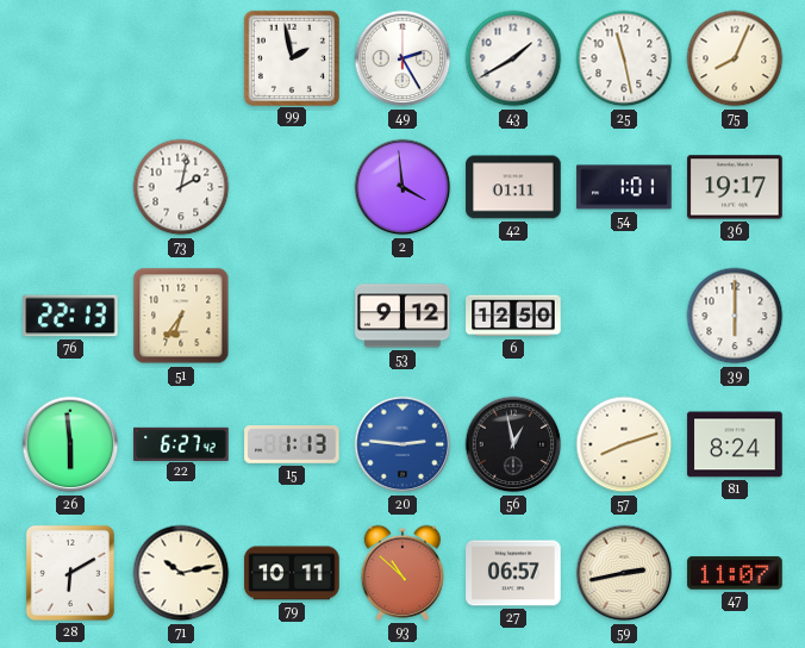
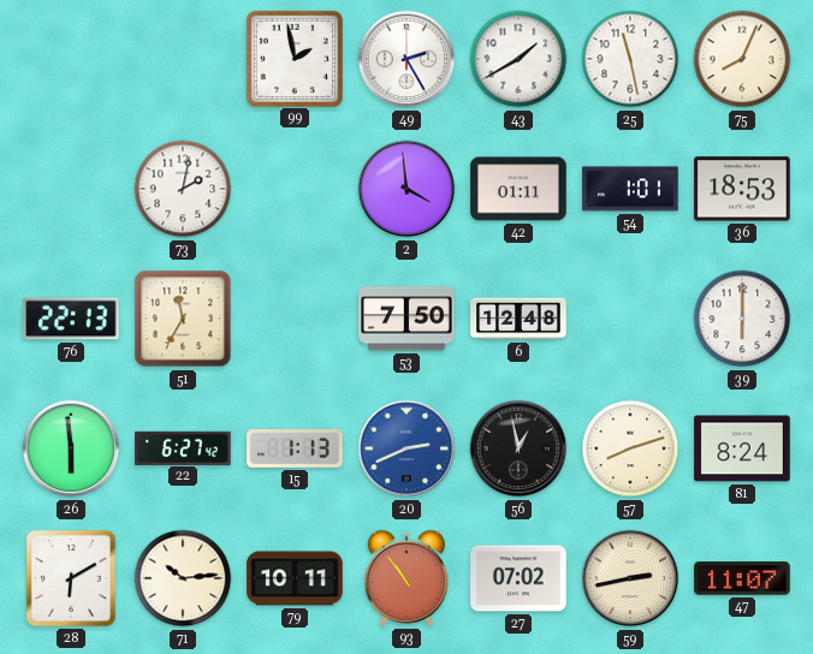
36: 19:17 -> 18:53 (742, 189)
51: 6:36 -> 11:35 (183, 319)
53: 9:12 -> 7:50 (406, 319)
6: 12:50 -> 12:48 (518, 319)
20: 2:46 -> 2:41 (406, 448)
71: 10:13 -> 10:14 (183, 578)
93: 10:52 -> 10:54 (406, 578)
27: 06:57 -> 07:02 (518, 578)
